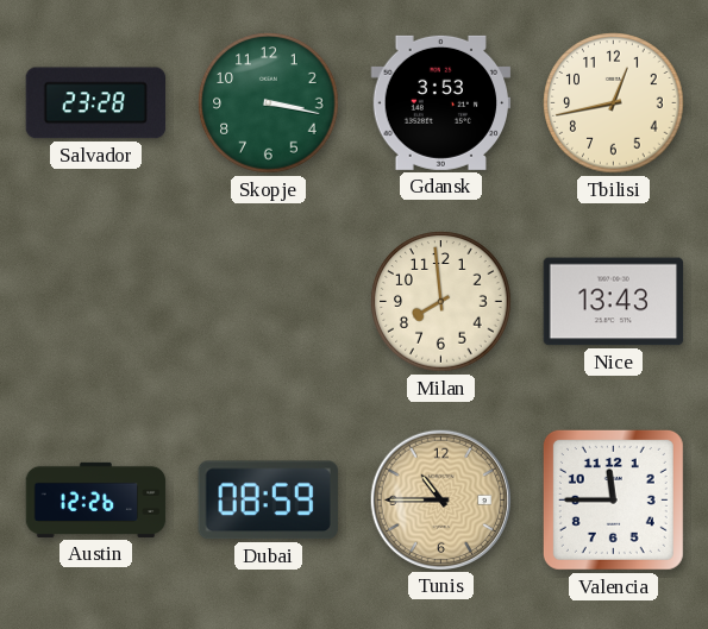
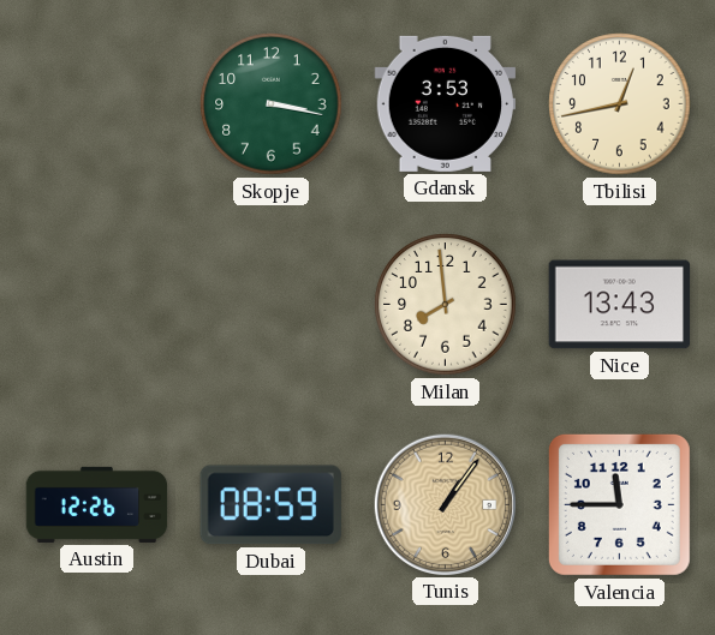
Salvador: 23:28 -> none (96, 103)
Tunis: 10:45 -> 1:06 (445, 504)
